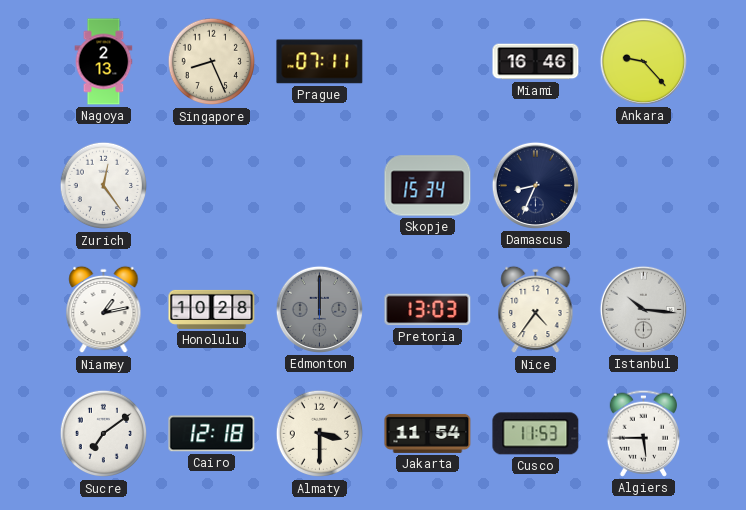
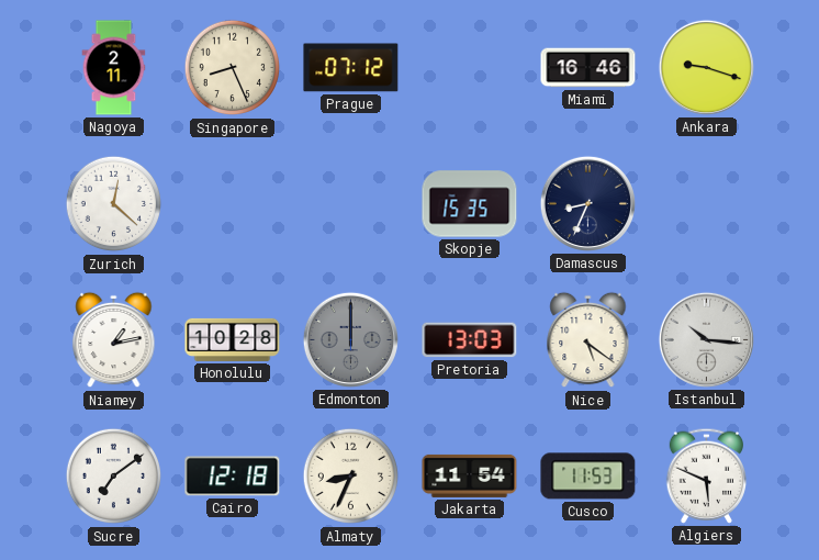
Nagoya: 2:13 -> 2:11 (114, 68)
Prague: 07:11 -> 07:12 (351, 68)
Ankara: 9:23 -> 9:18 (706, 67)
Zurich: 12:24 -> 12:22 (114, 204)
Skopje: 15:34 -> 15:35 (470, 204)
Nice: 4:36 -> 5:21 (588, 340)
Almaty: 3:30 -> 8:34 (351, 477)
Algiers: 5:45 -> 5:49 (707, 475)
